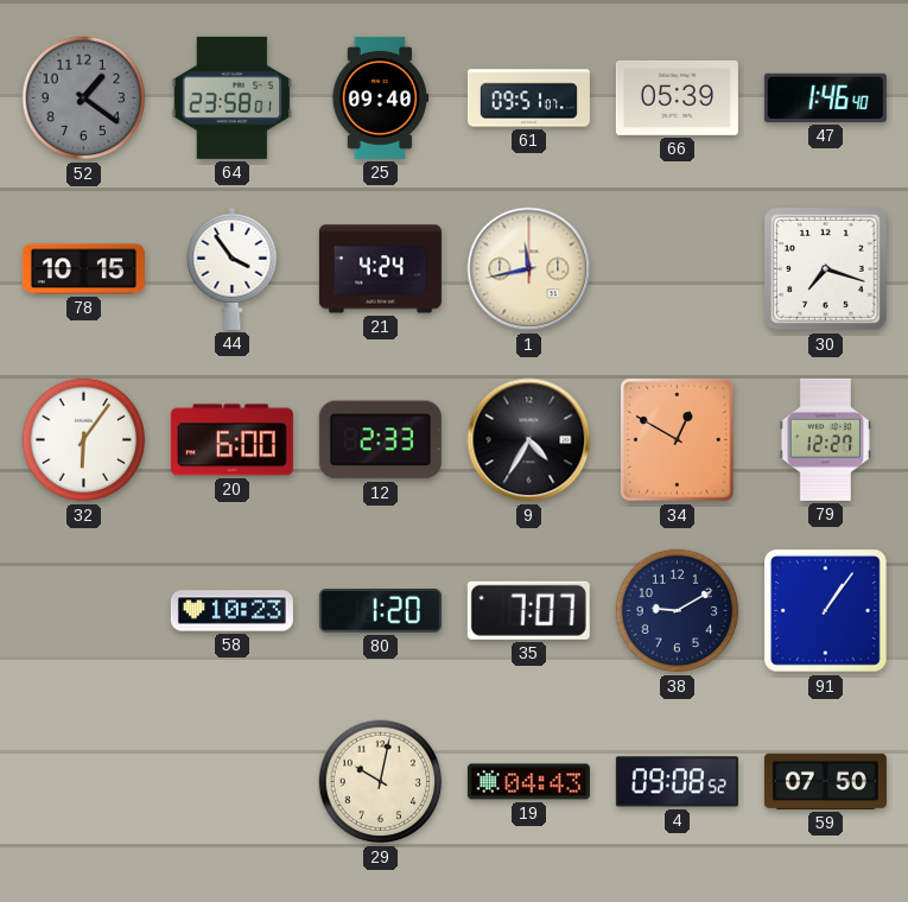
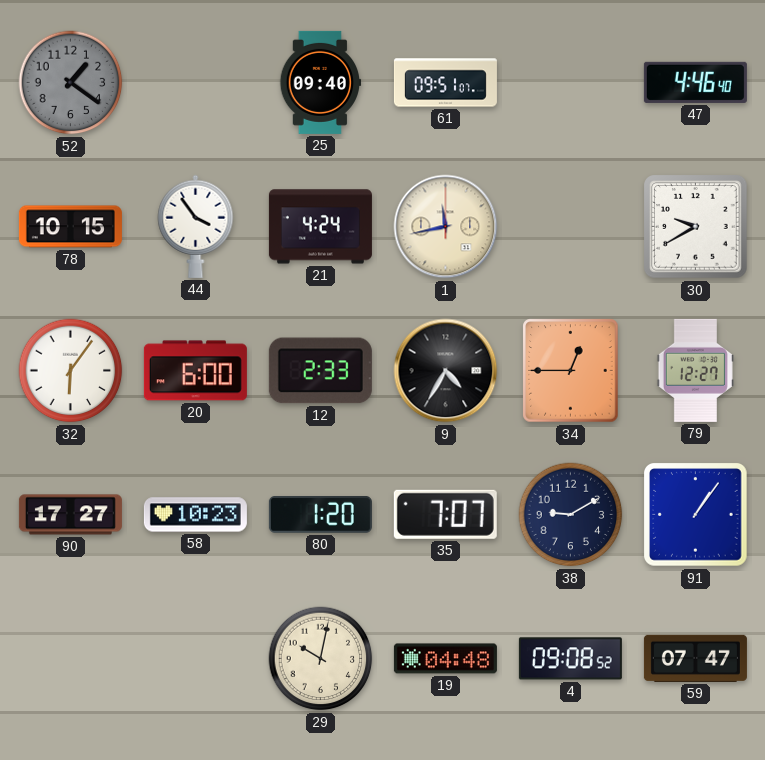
64: 23:58 -> none (233, 97)
66: 05:39 -> none (677, 97)
47: 1:46 -> 4:46 (695, 82)
30: 7:18 -> 9:40 (696, 227)
34: 12:50 -> 12:45 (571, 371)
90: none -> 17:27 (70, 515)
19: 04:43 -> 04:48 (445, 659)
59: 07:50 -> 07:47 (695, 658)
